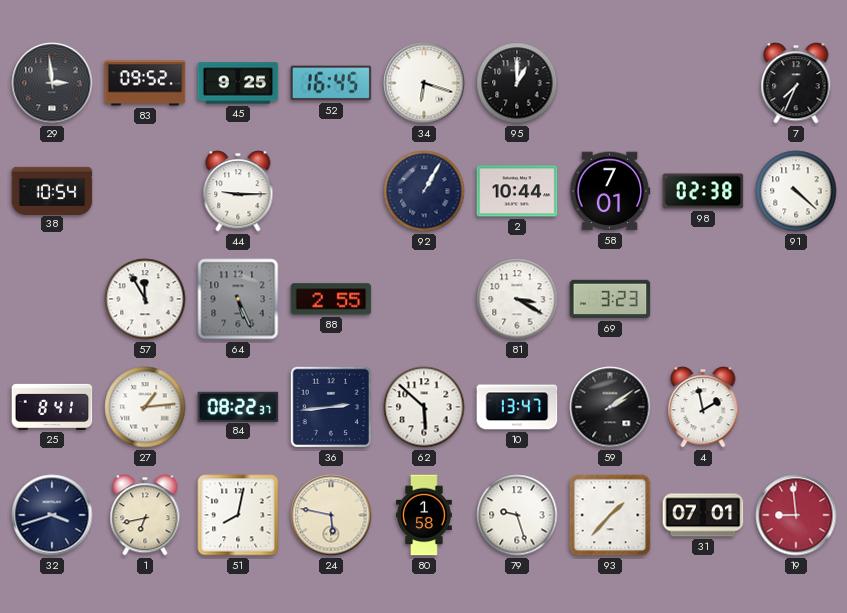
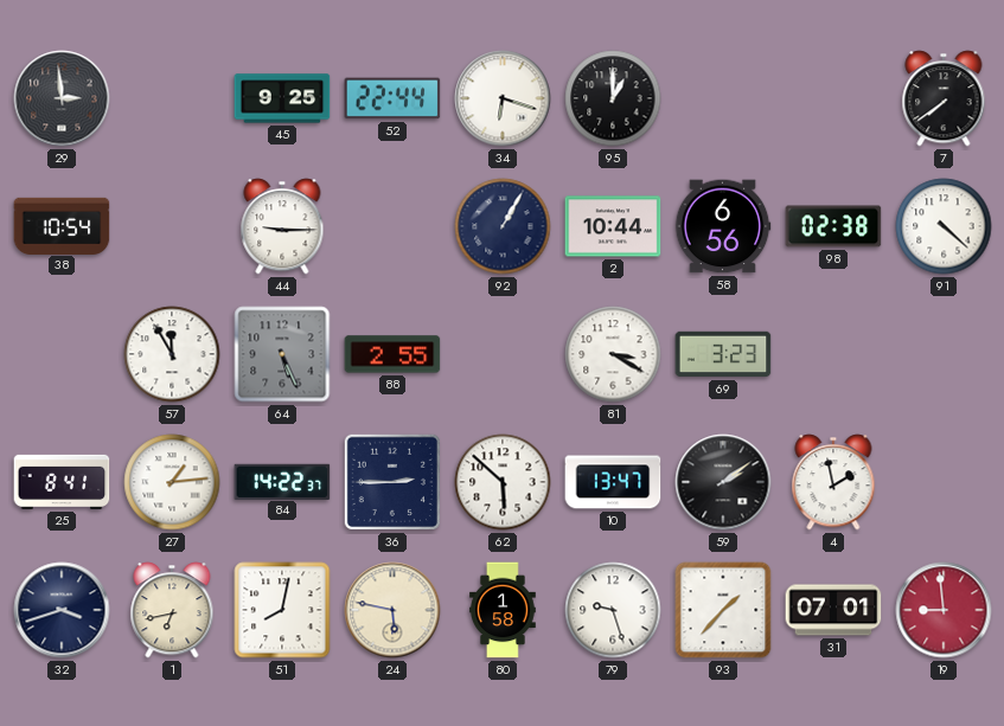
83: 09:52 -> none (145, 83)
52: 16:45 -> 22:44 (392, 98)
7: 7:34 -> 7:39 (944, 98)
58: 7:01 -> 6:56 (723, 226)
84: 08:22 -> 14:22 (282, 481)
36: 2:44 -> 2:45 (392, 482)
